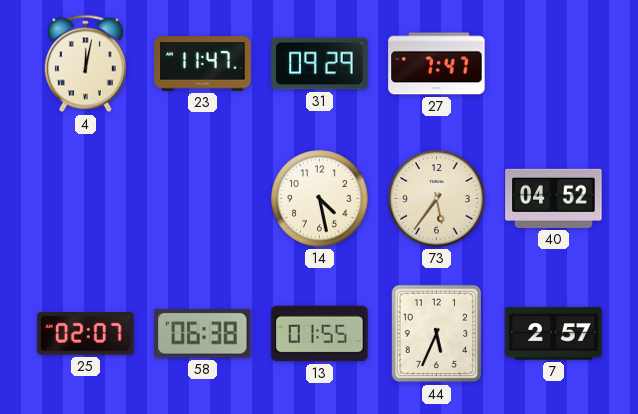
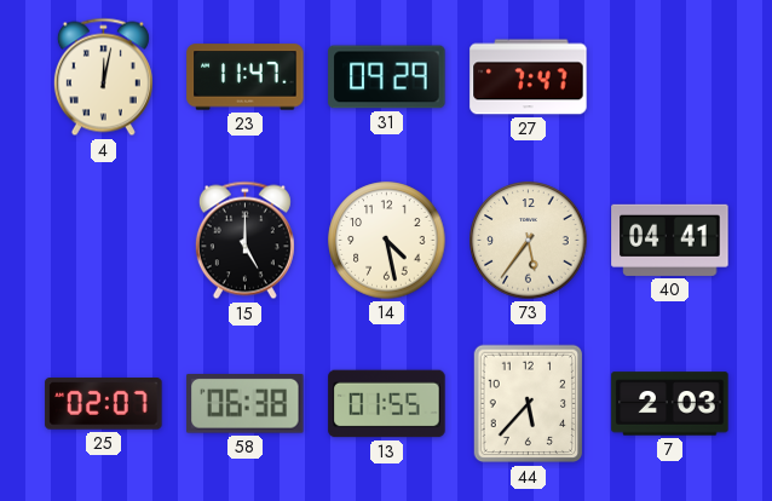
15: none -> 5:00 (244, 241)
40: 04:52 -> 04:41 (670, 240)
44: 5:34 -> 5:37 (529, 404)
7: 2:57 -> 2:03 (670, 404)
